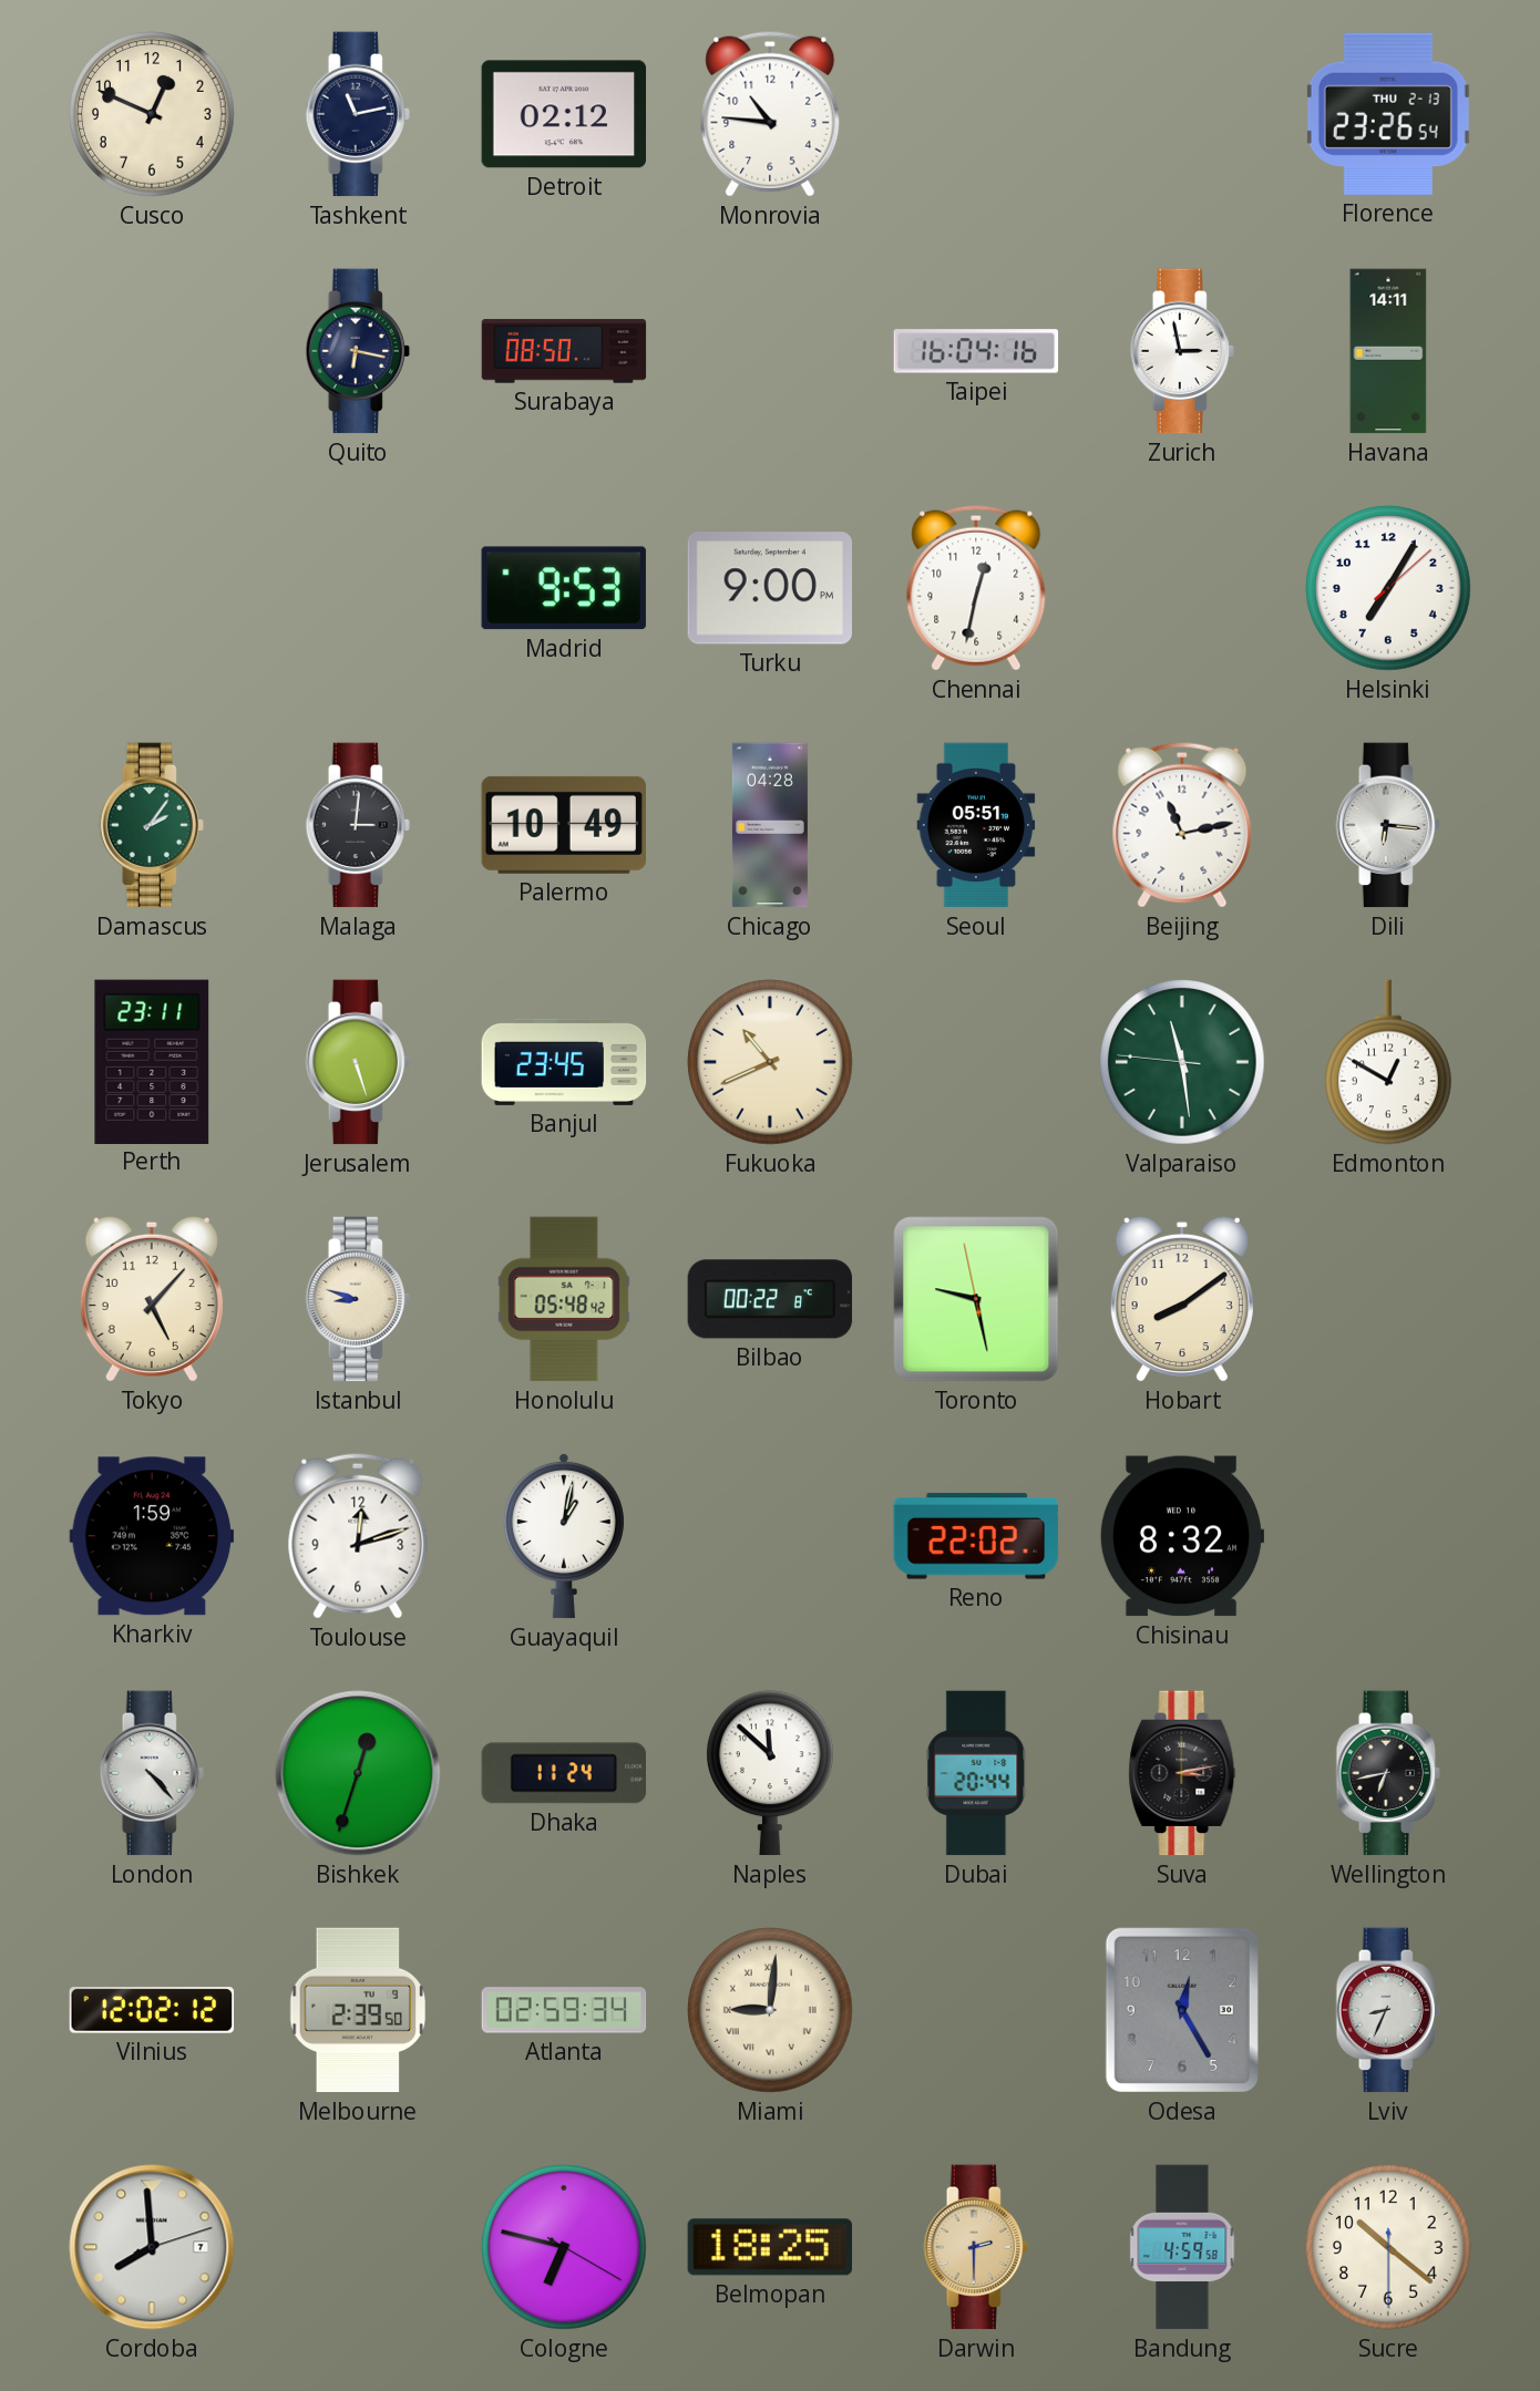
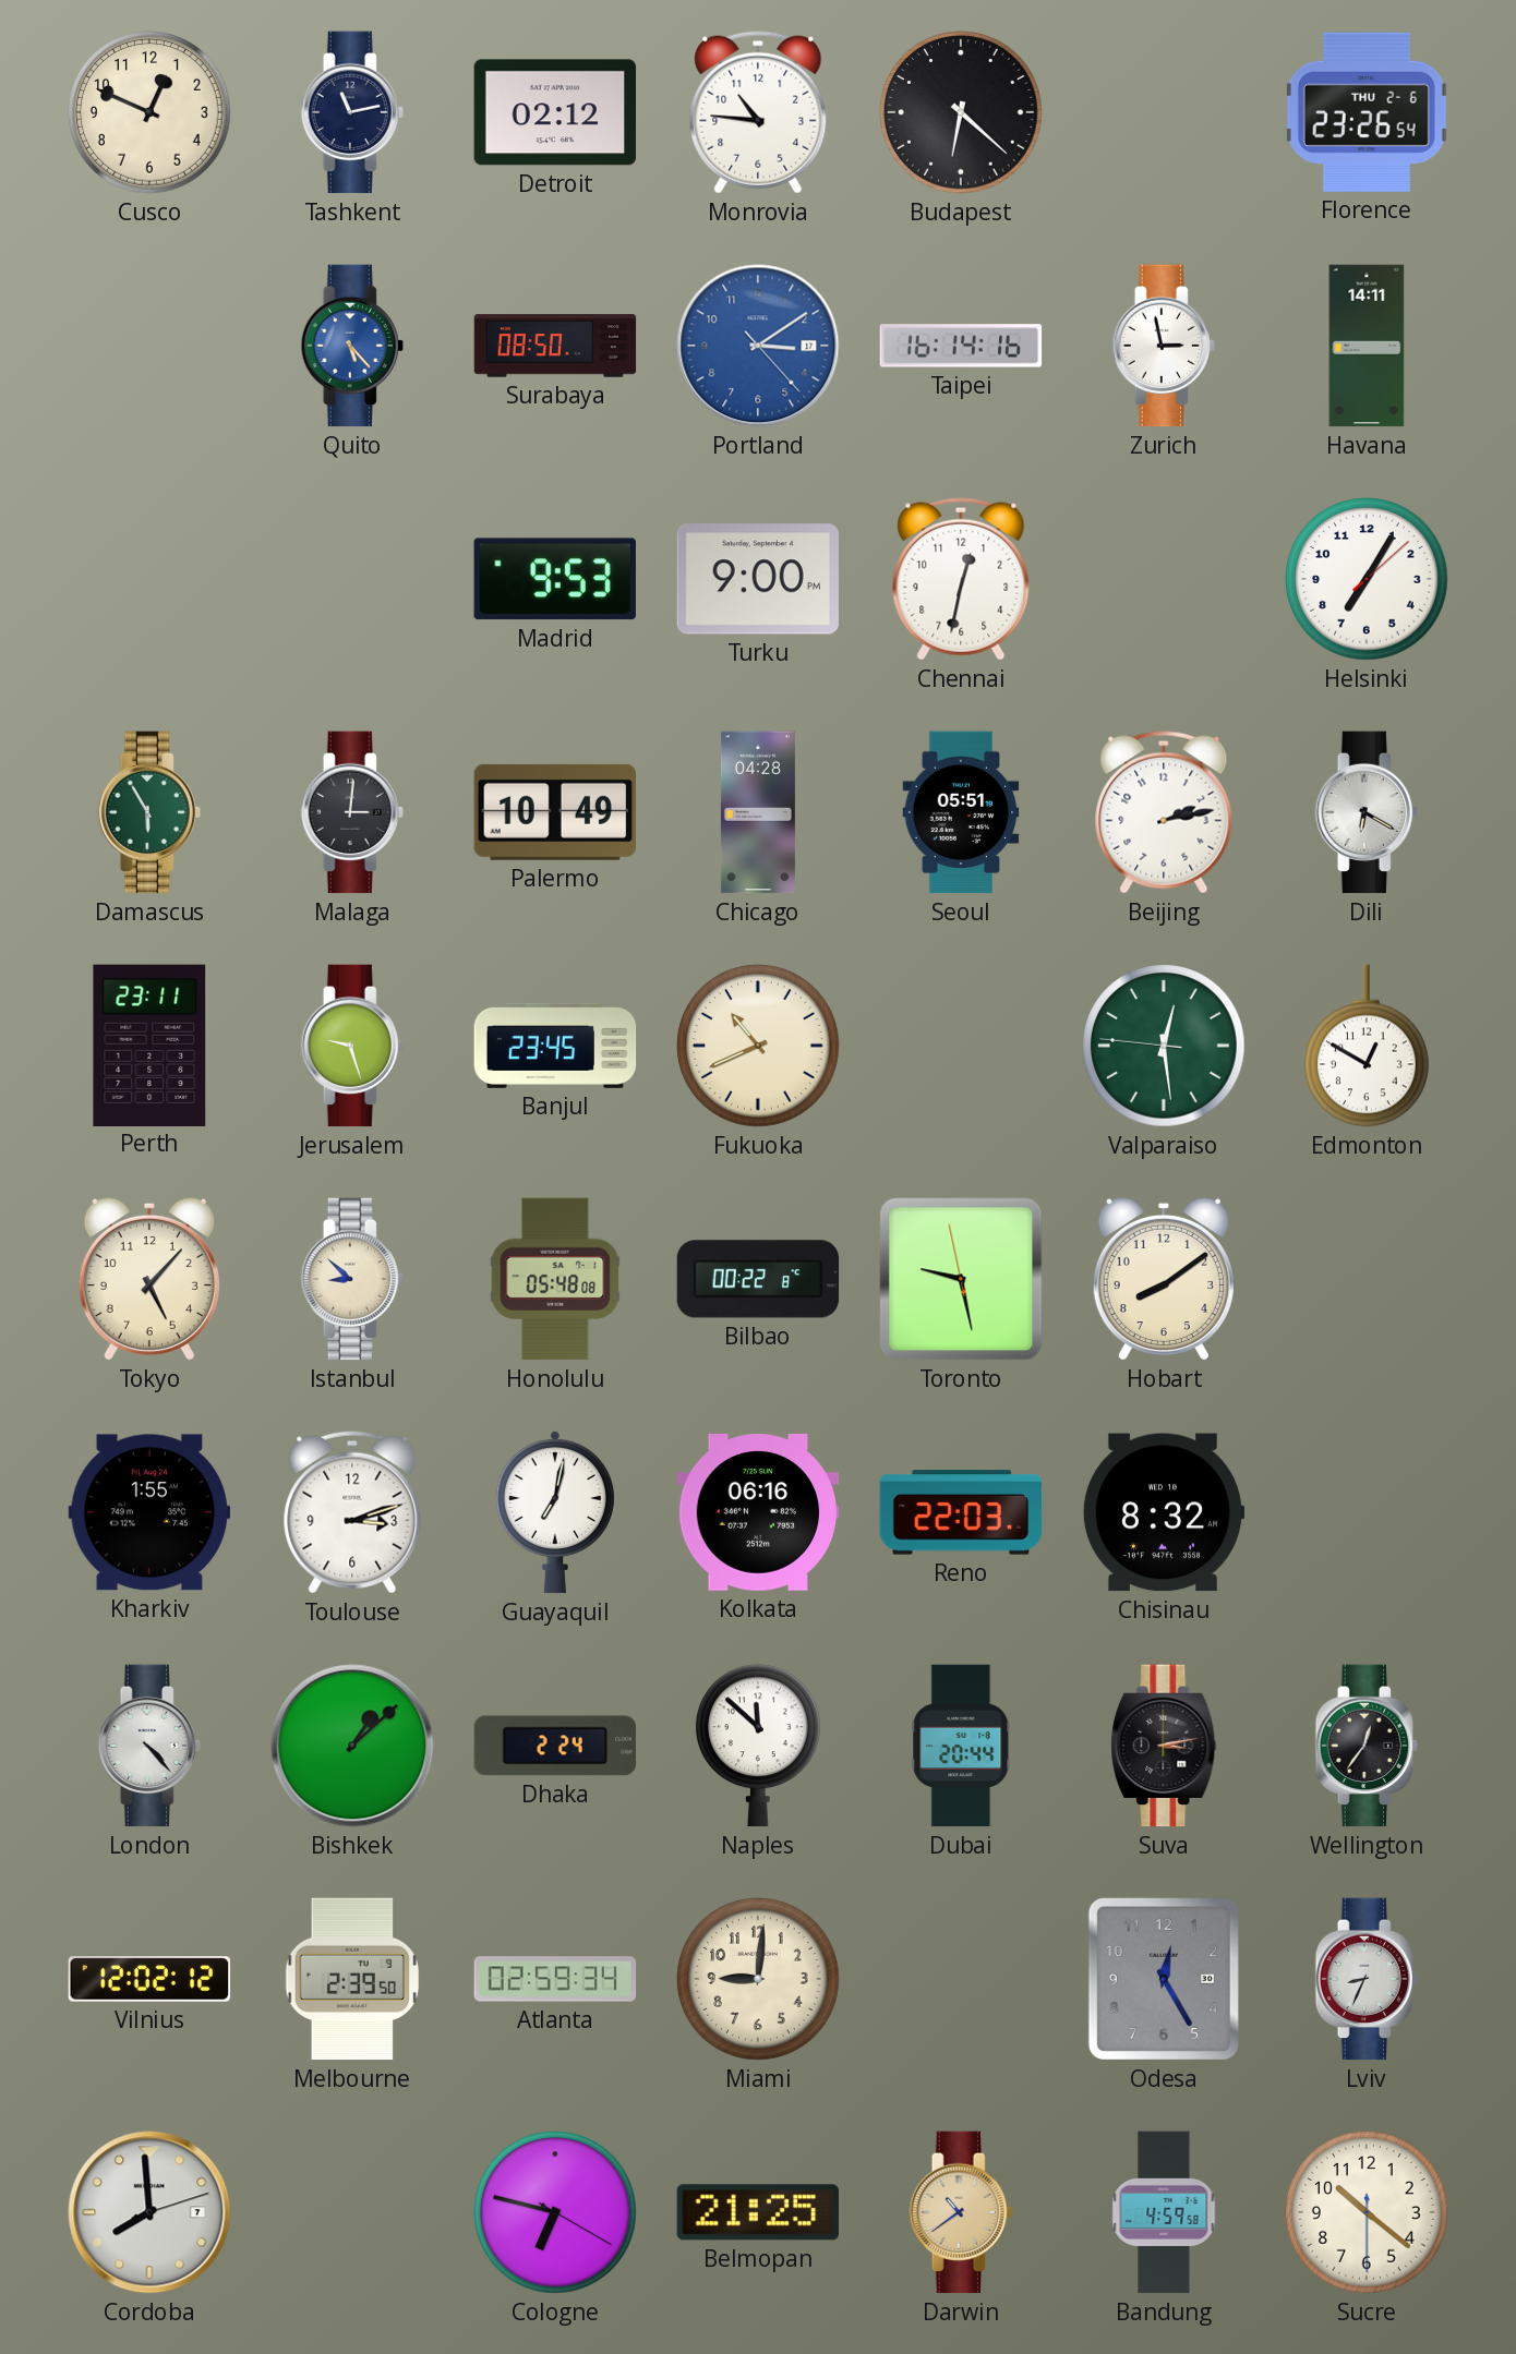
Budapest: none -> 6:22 (961, 112)
Florence date: THU 2-13 -> THU 2-6 (1367, 112)
Quito: 6:17 -> 5:23 (352, 346)
Quito dial: navy -> blue (352, 346)
Portland: none -> 3:09 (758, 346)
Taipei: 16:04 -> 16:14 (961, 346)
Damascus: 2:06 -> 5:55 (149, 812)
Beijing: 11:13 -> 2:13 (1164, 812)
Dili: 6:16 -> 6:20 (1367, 812)
Jerusalem: 5:27 -> 9:27 (352, 1046)
Valparaiso: 11:28 -> 12:28 (1164, 1046)
Istanbul: 8:48 -> 8:52 (352, 1279)
Honolulu: 05:48:42 -> 05:48:08 (555, 1279)
Kharkiv: 1:59 -> 1:55 (149, 1512)
Toulouse: 12:12 -> 3:12 (352, 1512)
Guayaquil: 1:02 -> 7:02 (555, 1512)
Kolkata: none -> 06:16 (758, 1513)
Reno: 22:02 -> 22:03 (961, 1512)
Bishkek: 12:33 -> 1:08 (352, 1746)
Dhaka: 11:24 -> 2:24 (555, 1746)
Wellington: 6:43 -> 12:36 (1367, 1746)
Miami numerals: Roman -> Arabic (758, 1979)
Belmopan: 18:25 -> 21:25 (757, 2212)
Darwin: 2:30 -> 10:39 (961, 2212)
